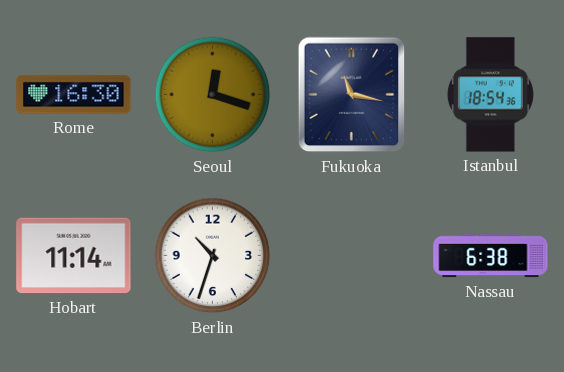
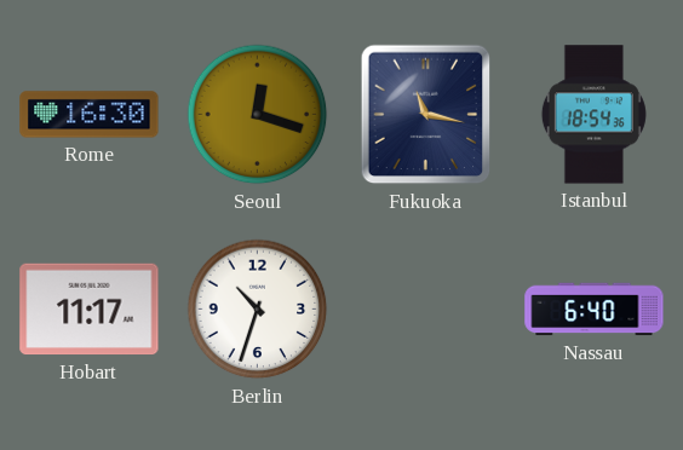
Hobart: 11:14 -> 11:17 (90, 310)
Nassau: 6:38 -> 6:40 (595, 310)
